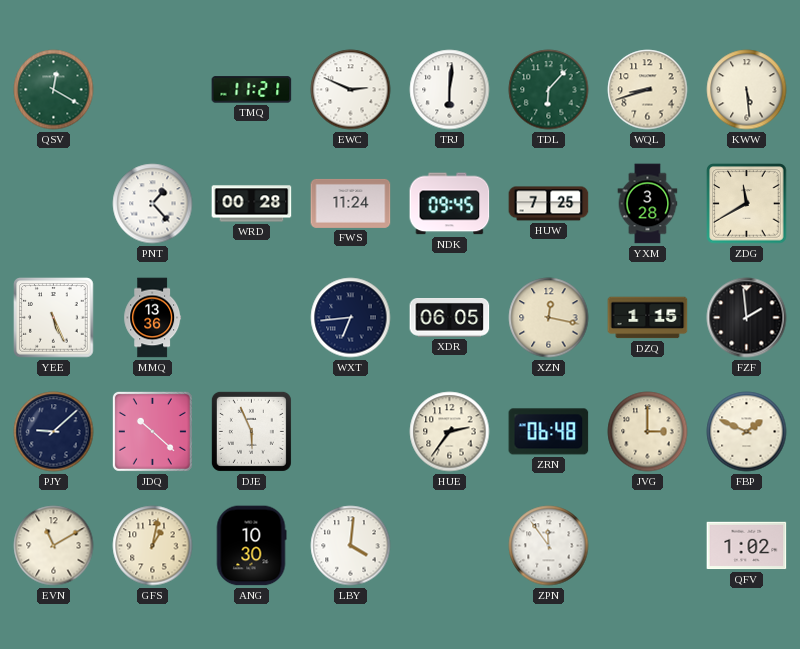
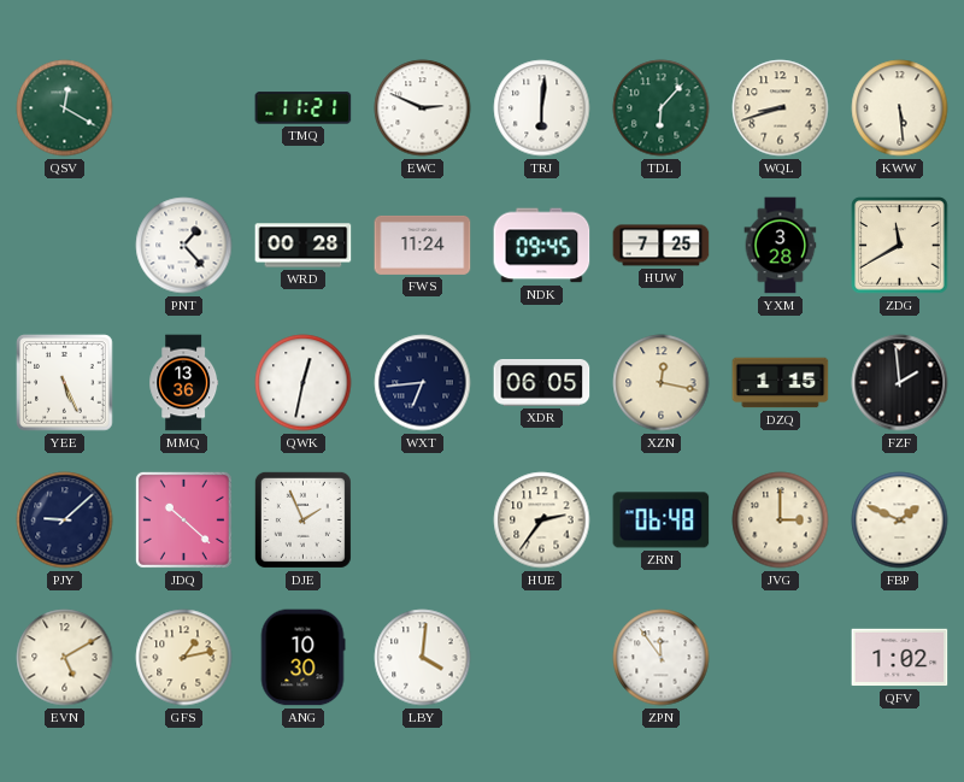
QWK: none -> 12:32 (304, 383)
DJE: 5:56 -> 1:56 (302, 519)
EVN: 11:10 -> 5:10 (65, 658)
GFS: 1:02 -> 1:13 (184, 658)
